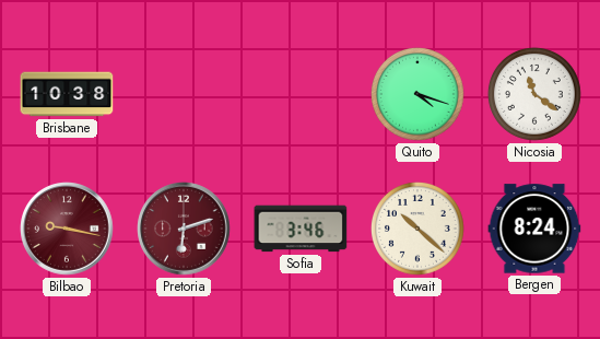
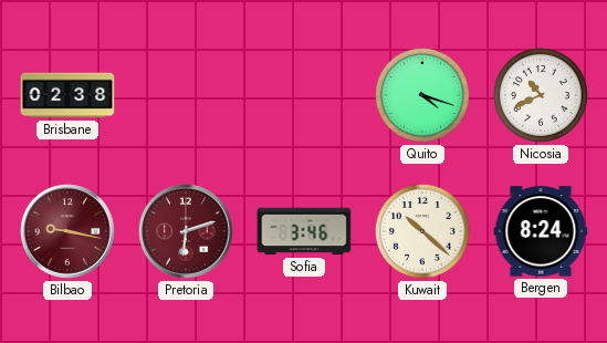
Brisbane: 10:38 -> 02:38 (67, 95)
Nicosia: 11:21 -> 10:41 (541, 95)
